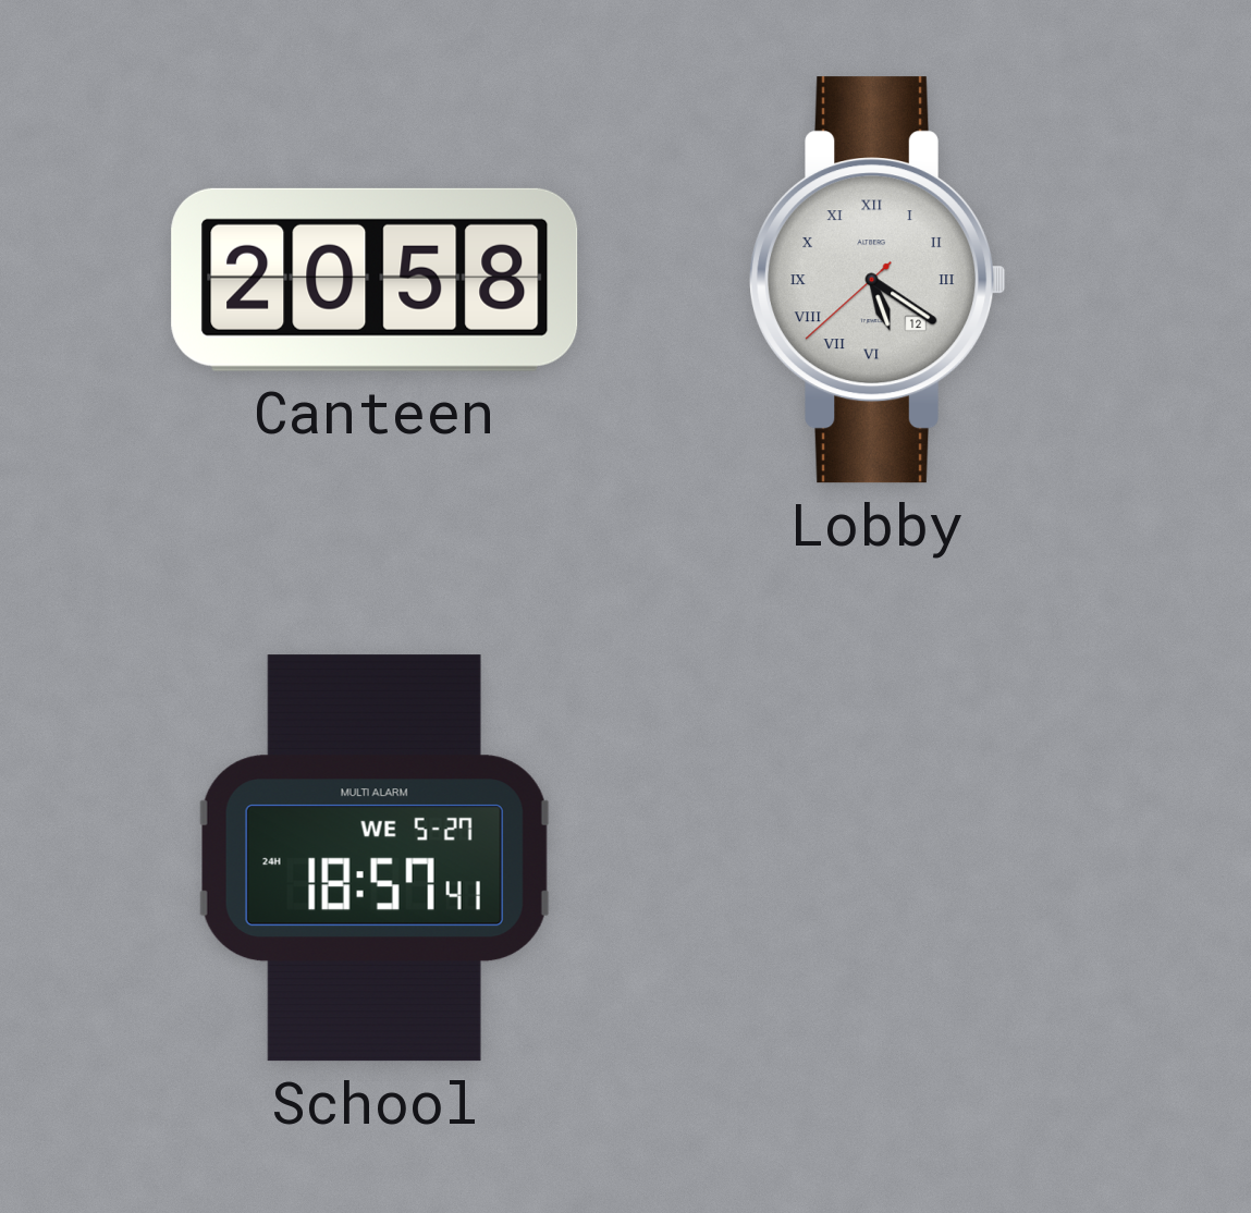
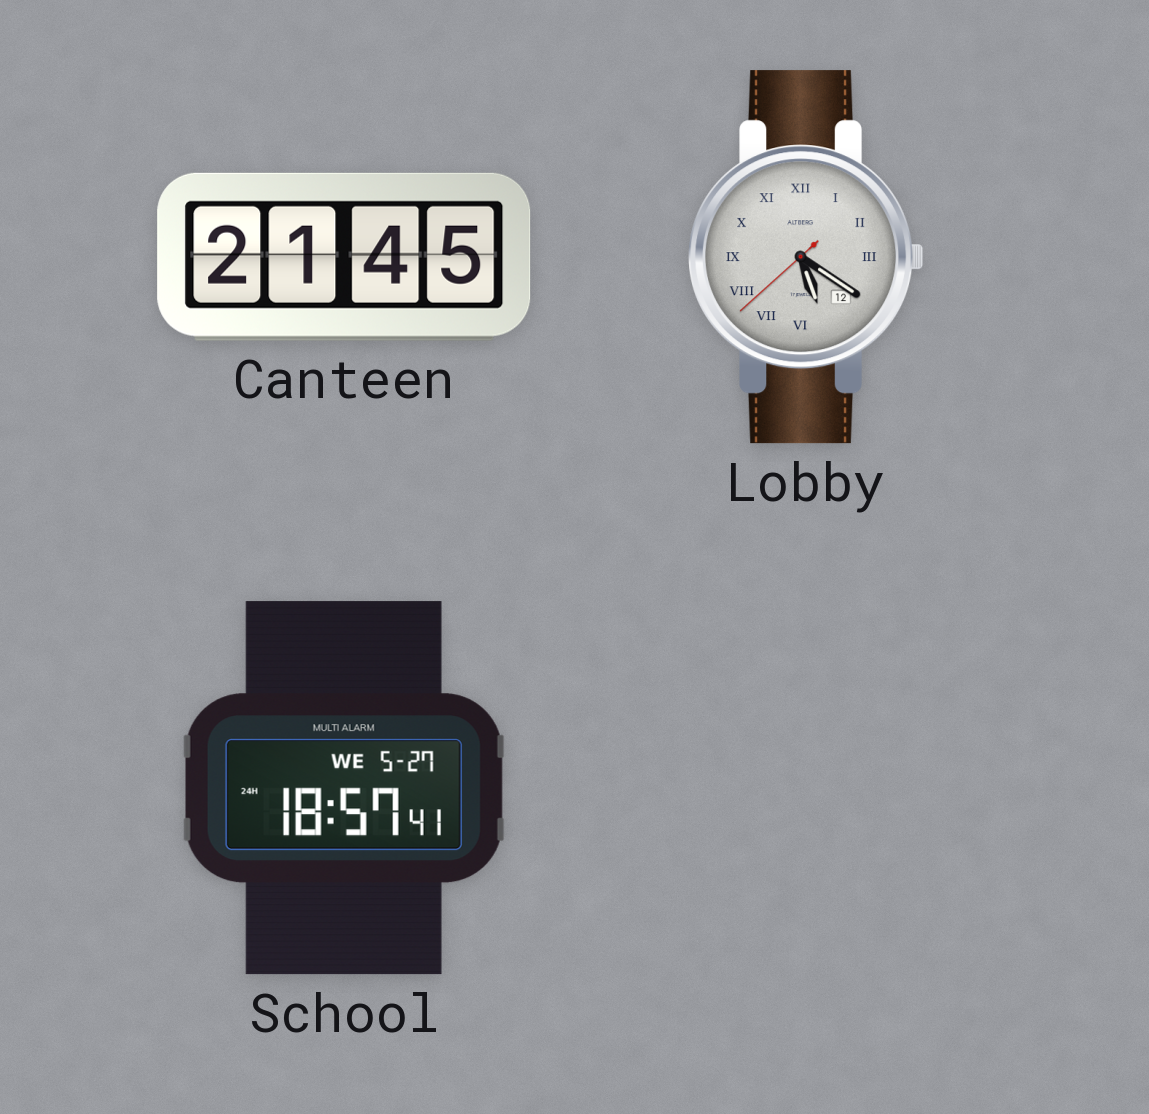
Canteen: 20:58 -> 21:45 (344, 257)
